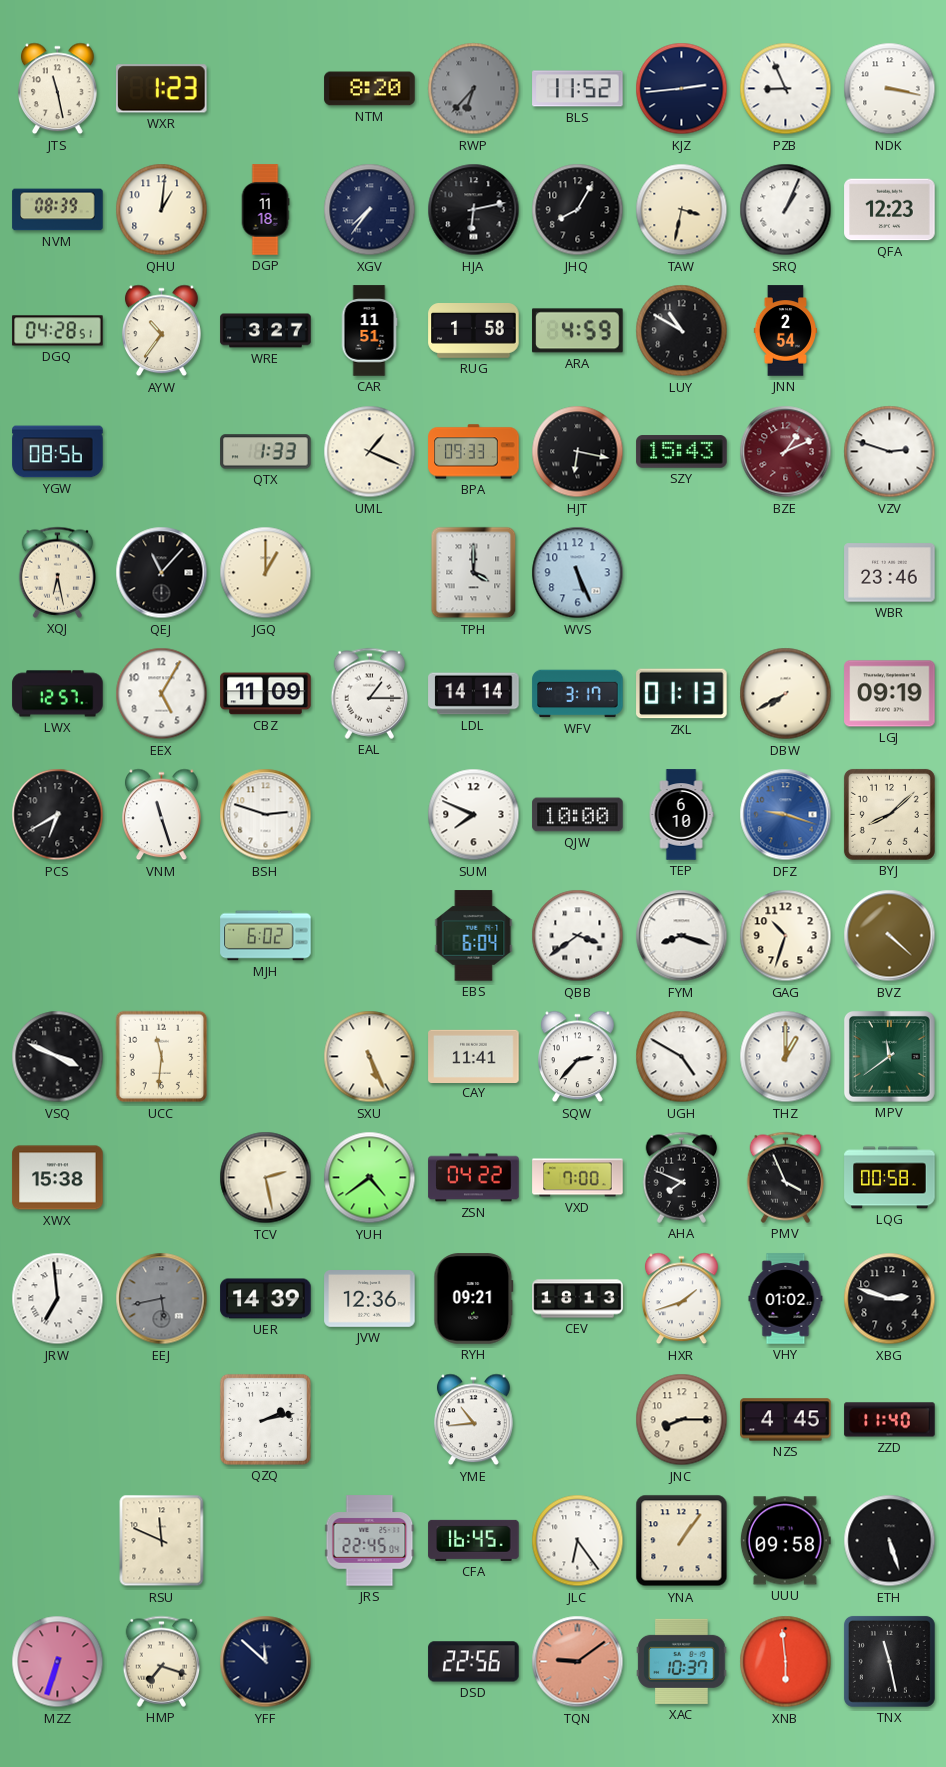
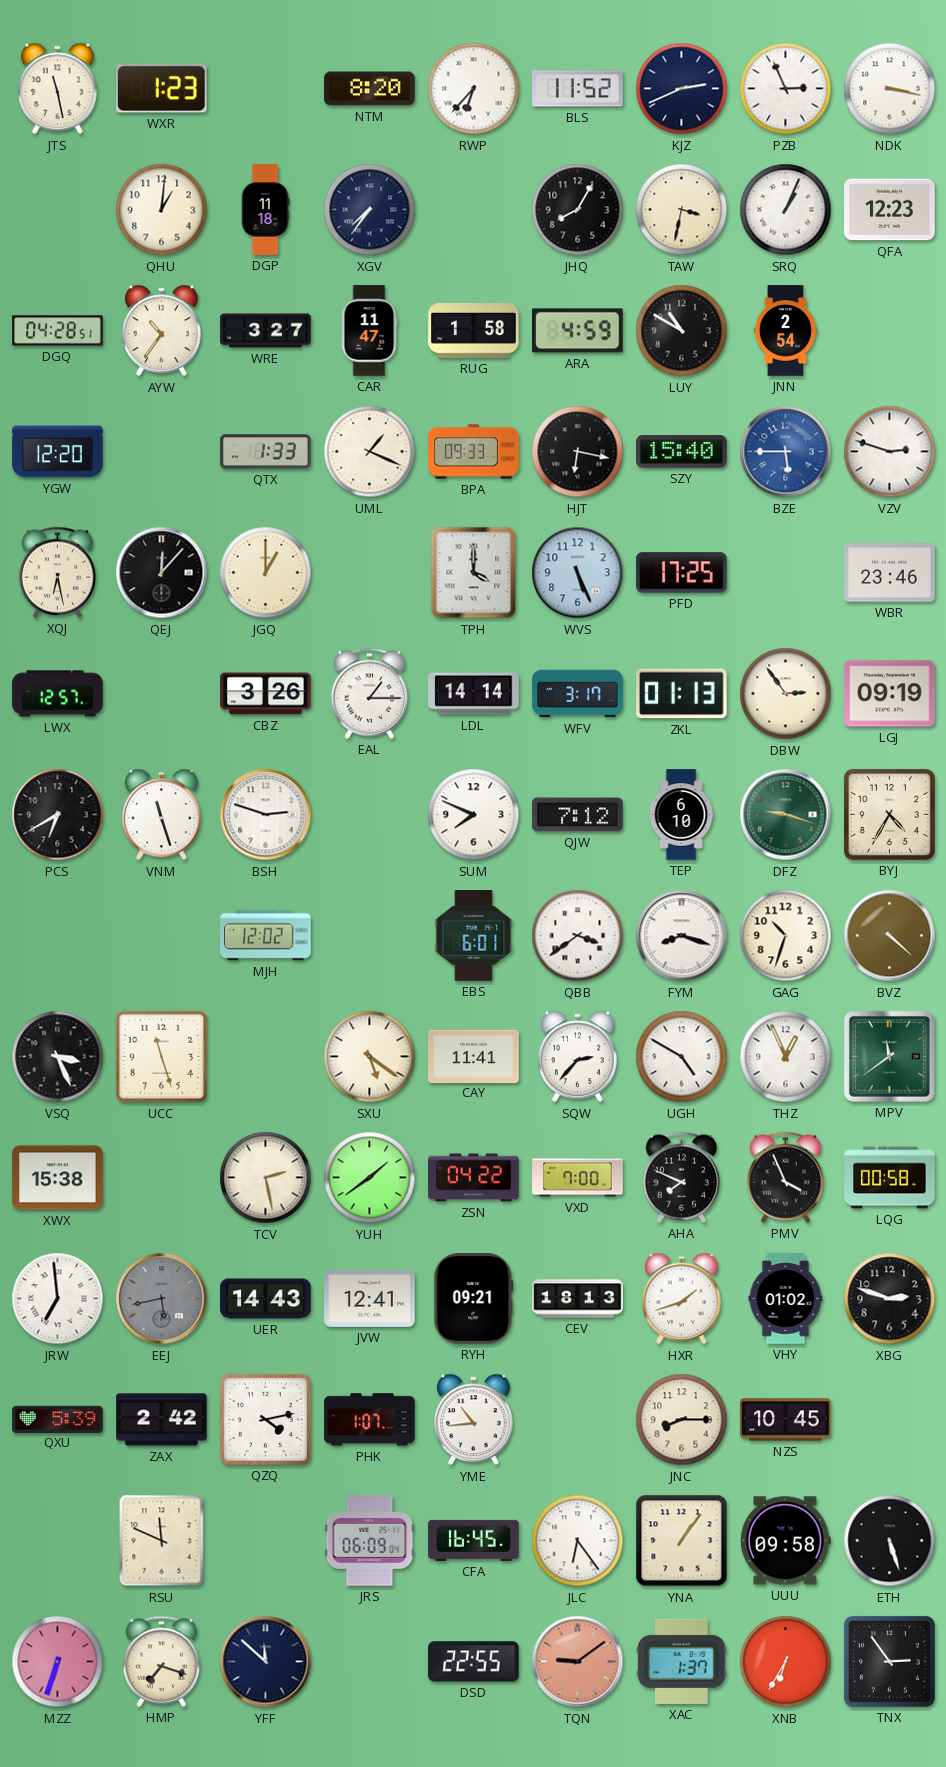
RWP dial: grey -> white (474, 89)
KJZ: 2:44 -> 2:41 (682, 89)
PZB: 8:56 -> 2:56 (786, 89)
NVM: 08:39 -> none (58, 210)
HJA: 6:13 -> none (474, 210)
CAR: 11:51 -> 11:47 (369, 331)
YGW: 08:56 -> 12:20 (58, 452)
SZY: 15:43 -> 15:40 (682, 452)
BZE: 1:11 -> 5:45 (786, 452)
BZE dial: burgundy -> blue (786, 452)
QEJ: 11:07 -> 12:07 (162, 573)
PFD: none -> 17:25 (682, 573)
EEX: 5:05 -> none (162, 694)
CBZ: 11:09 -> 3:26 (266, 694)
DBW: 7:40 -> 2:54 (786, 694)
QJW: 10:00 -> 7:12 (578, 815)
DFZ dial: blue -> green (786, 815)
BYJ: 8:08 -> 4:35 (889, 814)
MJH: 6:02 -> 12:02 (266, 936)
EBS: 6:04 -> 6:01 (474, 936)
VSQ: 3:49 -> 3:26 (58, 1057)
UCC: 11:31 -> 11:27 (162, 1057)
SXU: 5:26 -> 5:21 (370, 1057)
THZ: 1:00 -> 12:56 (786, 1057)
YUH: 4:39 -> 1:39 (370, 1178)
UER: 14:39 -> 14:43 (266, 1299)
JVW: 12:36 -> 12:41 (370, 1299)
QXU: none -> 5:39 (58, 1419)
ZAX: none -> 2:42 (162, 1420)
QZQ: 2:13 -> 4:13 (265, 1419)
PHK: none -> 1:07 (370, 1420)
NZS: 4:45 -> 10:45 (786, 1420)
ZZD: 11:40 -> none (890, 1420)
JRS: 22:45 -> 06:09 (370, 1541)
DSD: 22:56 -> 22:55 (474, 1662)
XAC: 10:37 -> 1:37 (682, 1661)
XNB: 5:59 -> 6:35 (786, 1662)
TNX: 11:28 -> 2:54 (889, 1661)
